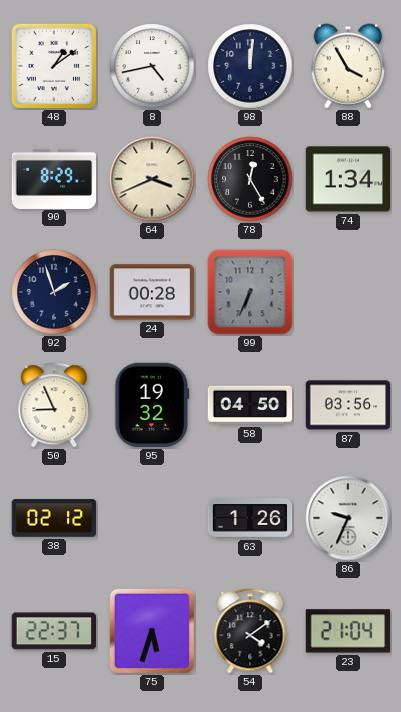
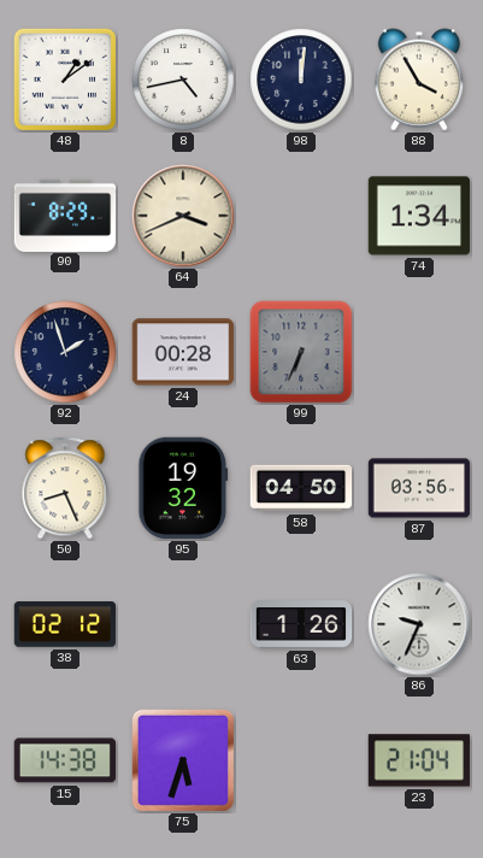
78: 12:25 -> none (250, 179)
50: 8:56 -> 8:26 (65, 488)
15: 22:37 -> 14:38 (64, 760)
54: 4:09 -> none (250, 631)
